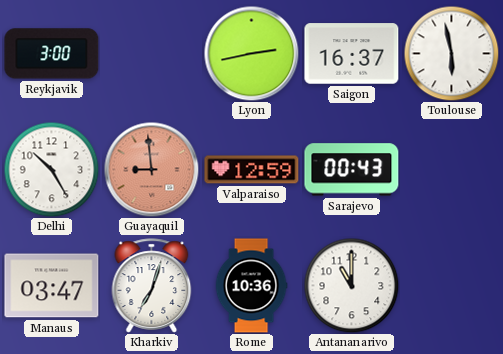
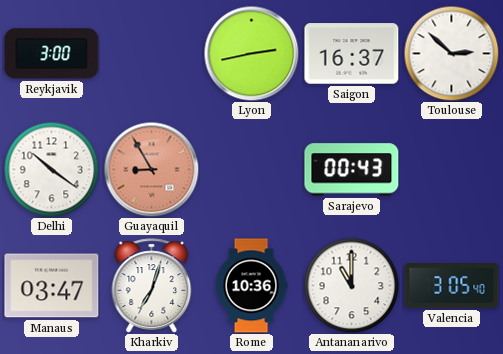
Toulouse: 5:58 -> 2:52 (451, 53)
Delhi: 10:25 -> 10:21 (51, 169)
Guayaquil: 8:59 -> 8:55 (151, 169)
Valparaiso: 12:59 -> none (252, 170)
Valencia: none -> 3:05 (452, 286)
